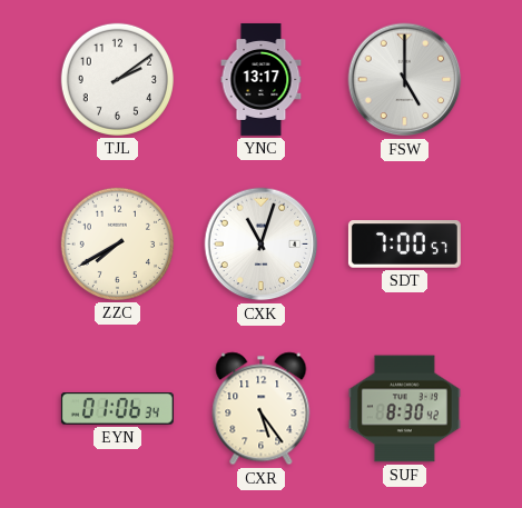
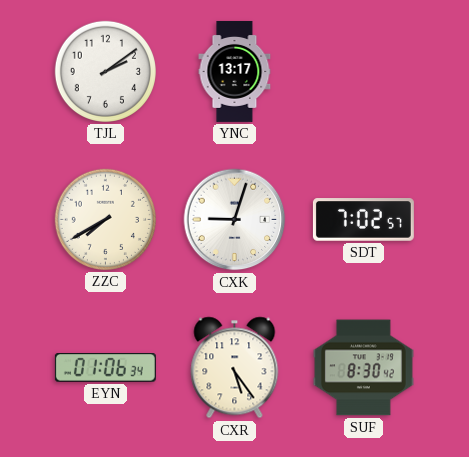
FSW: 5:00 -> none (405, 80)
CXK: 11:03 -> 9:03 (235, 220)
SDT: 7:00 -> 7:02 (363, 220)
